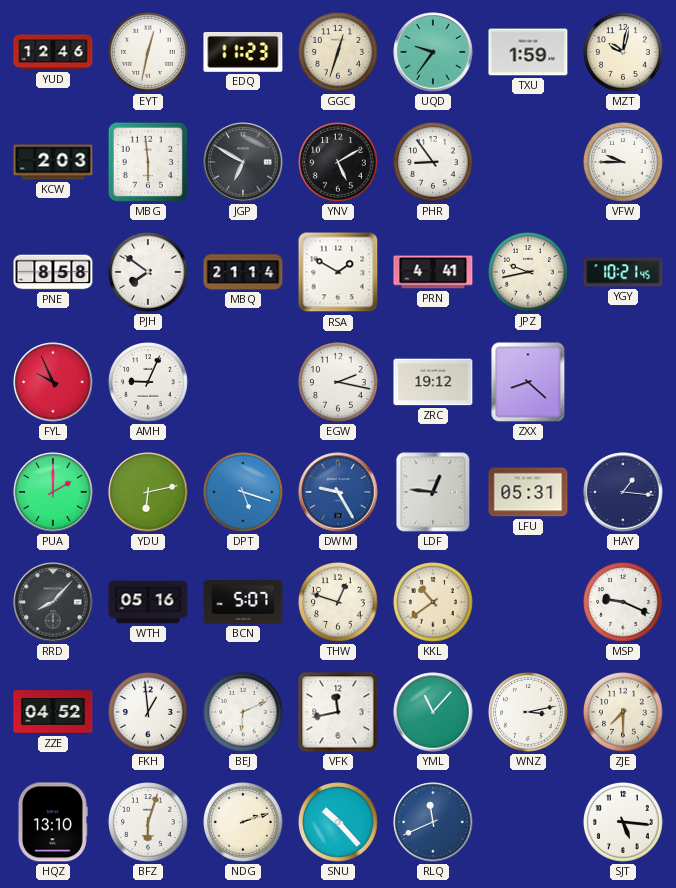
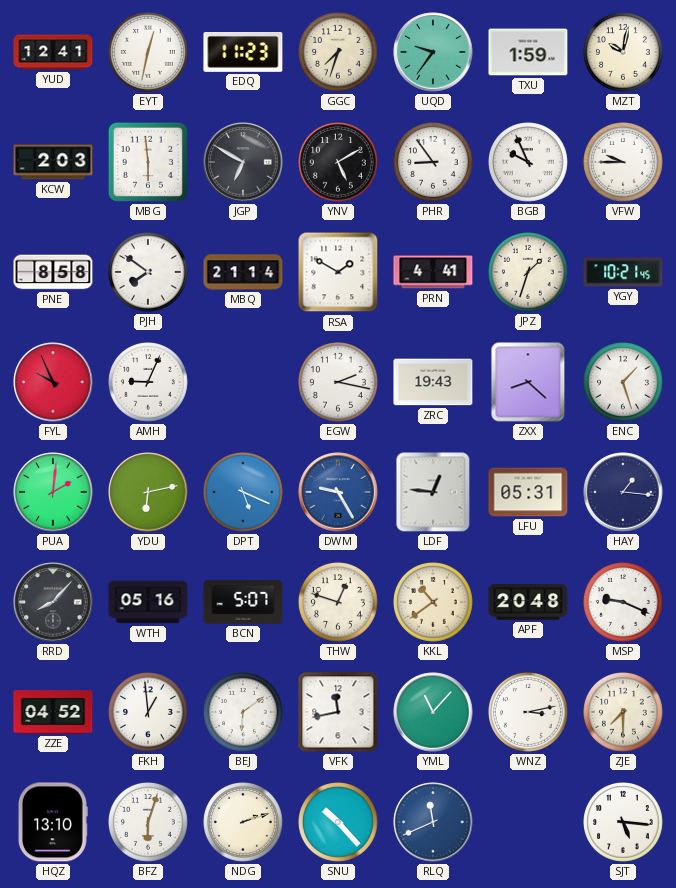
YUD: 12:46 -> 12:41 (53, 52)
GGC: 12:33 -> 7:33 (339, 53)
BGB: none -> 9:56 (529, 163)
JPZ: 9:43 -> 1:33 (529, 273)
ZRC: 19:12 -> 19:43 (433, 382)
ENC: none -> 1:27 (624, 383)
PUA: 2:00 -> 2:01 (53, 492)
DPT: 5:18 -> 5:19 (244, 493)
APF: none -> 20:48 (528, 602)
BEJ: 6:11 -> 6:09 (244, 713)
